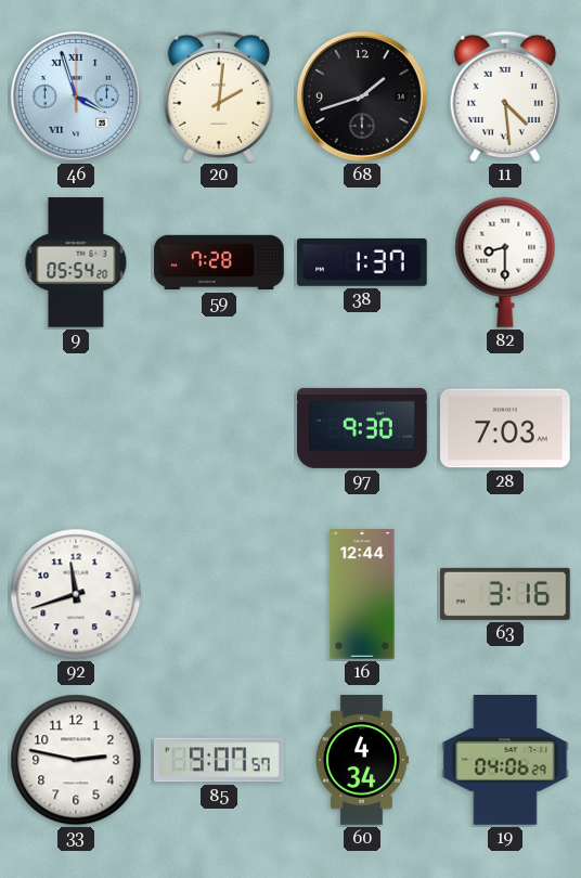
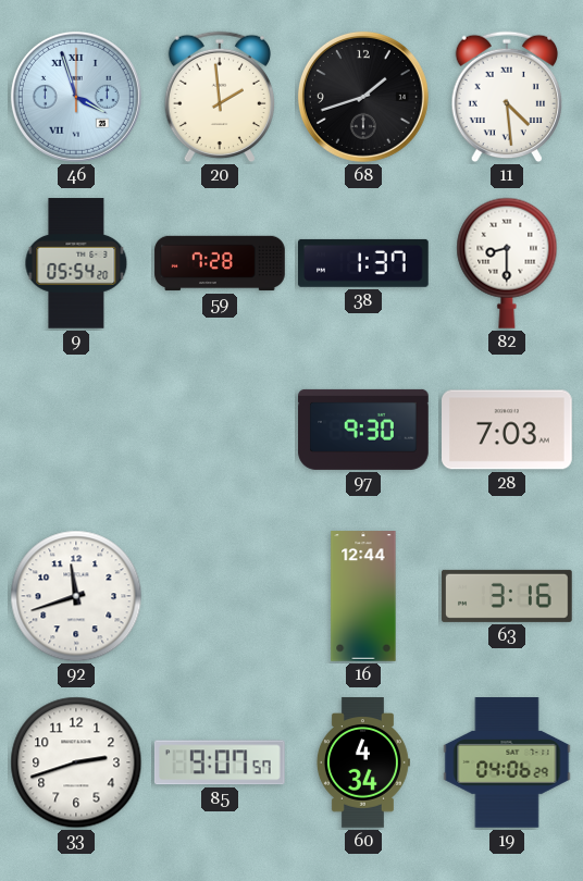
20: 2:01 -> 1:59 (219, 97)
33: 2:47 -> 2:42 (76, 762)
